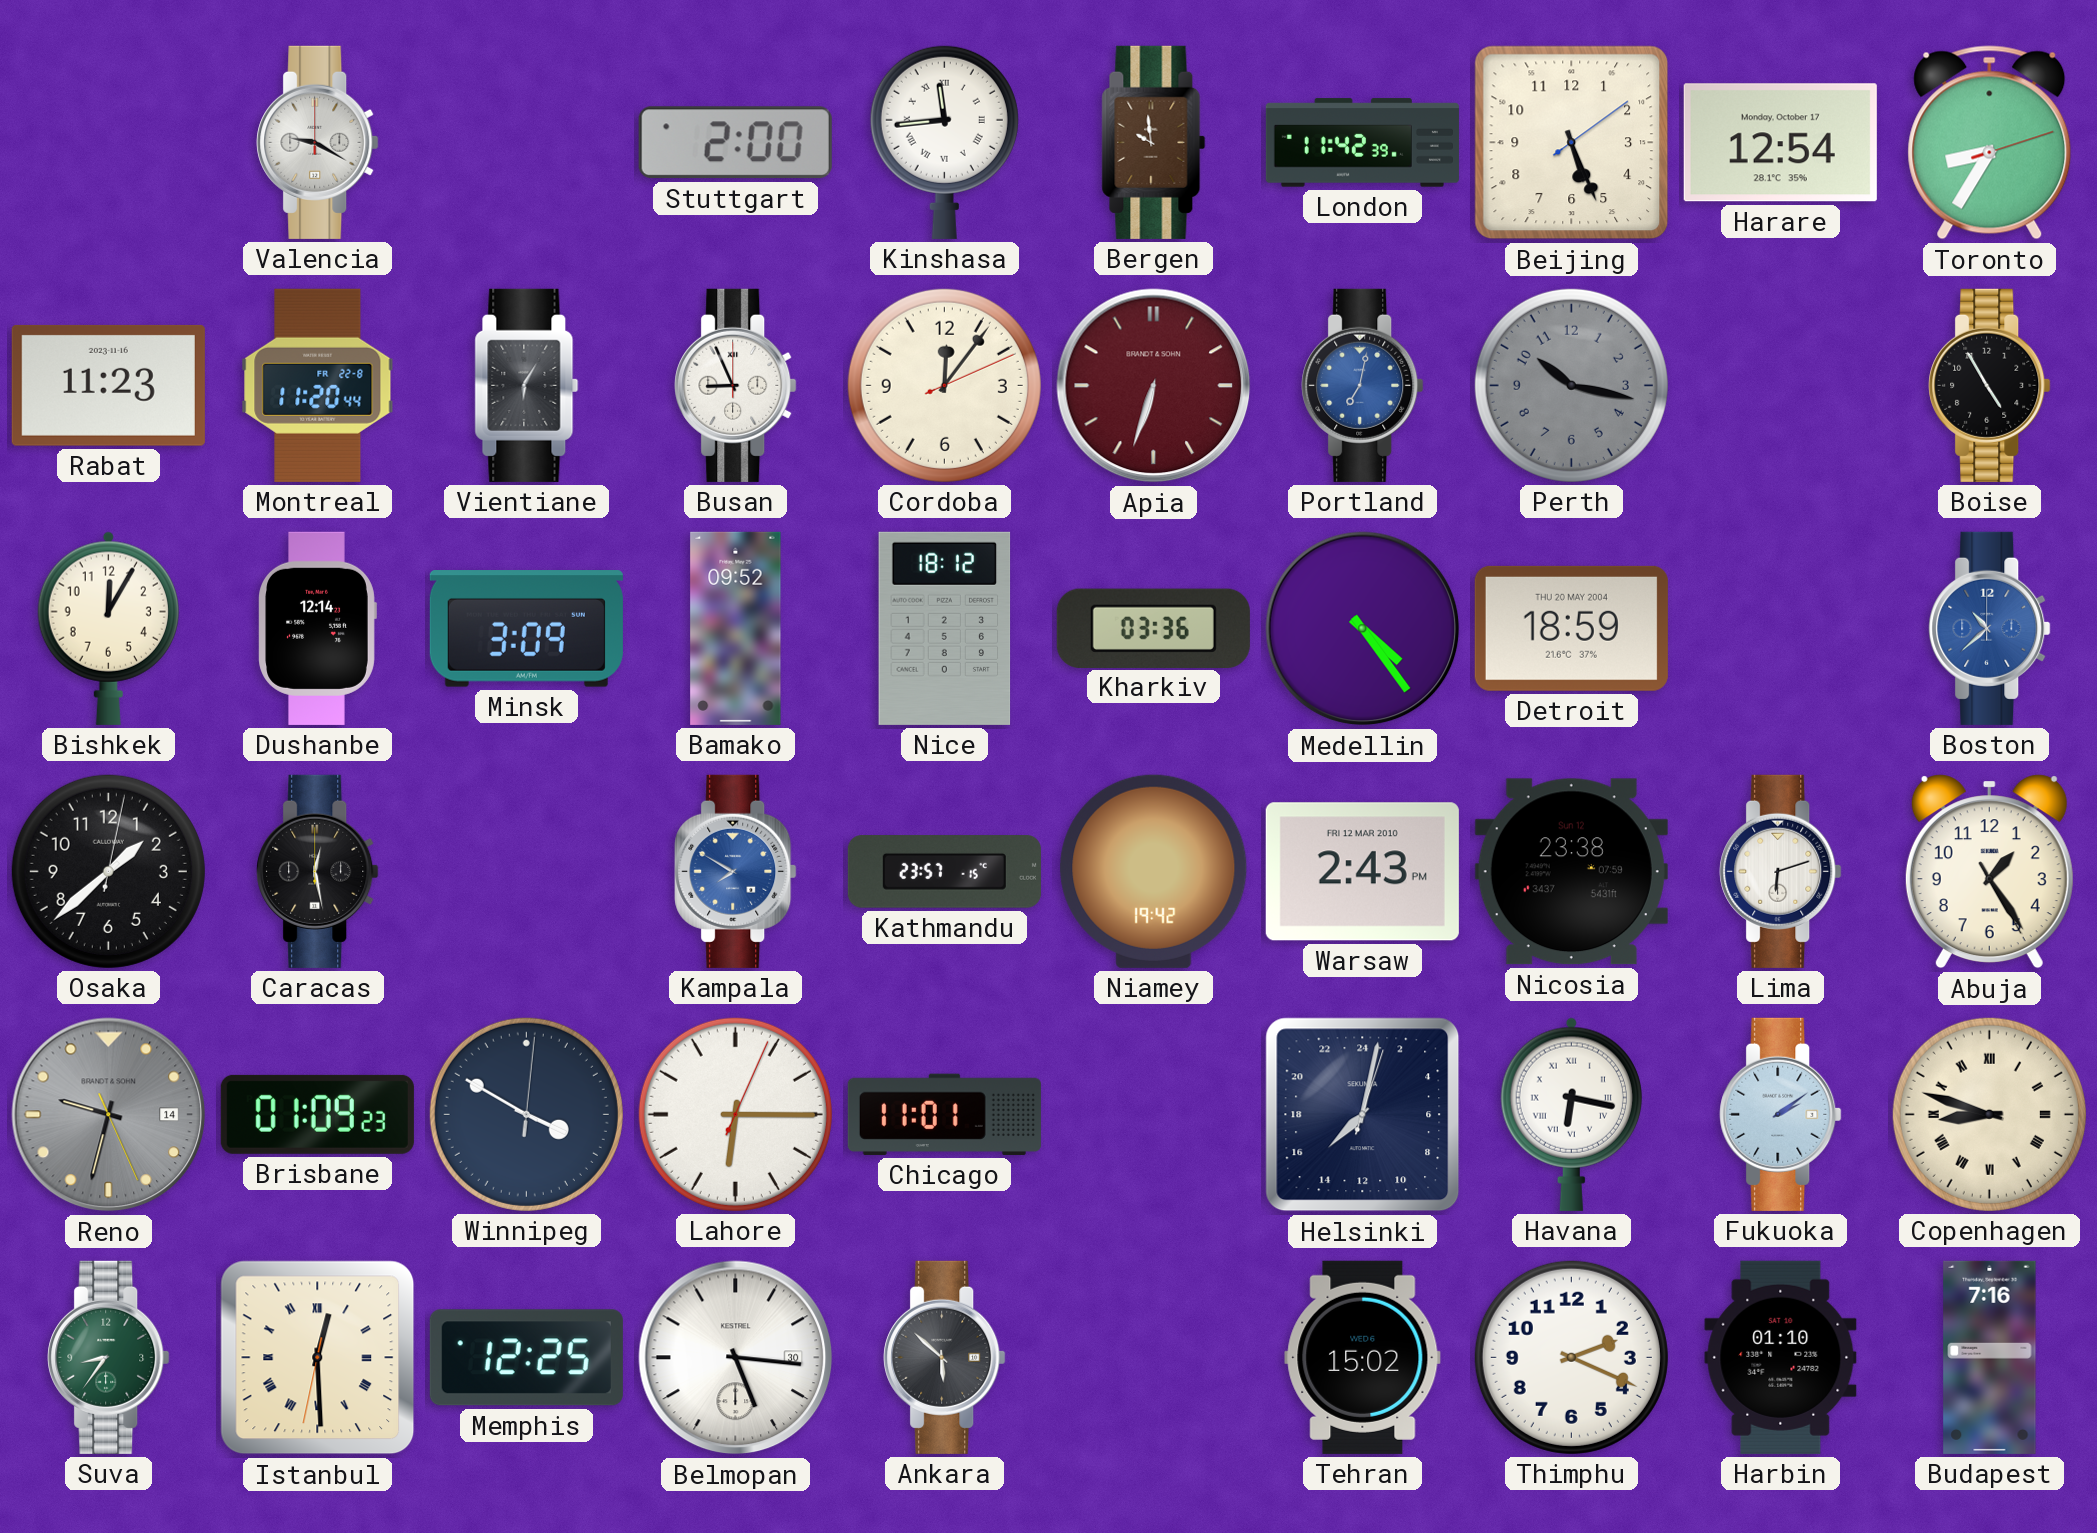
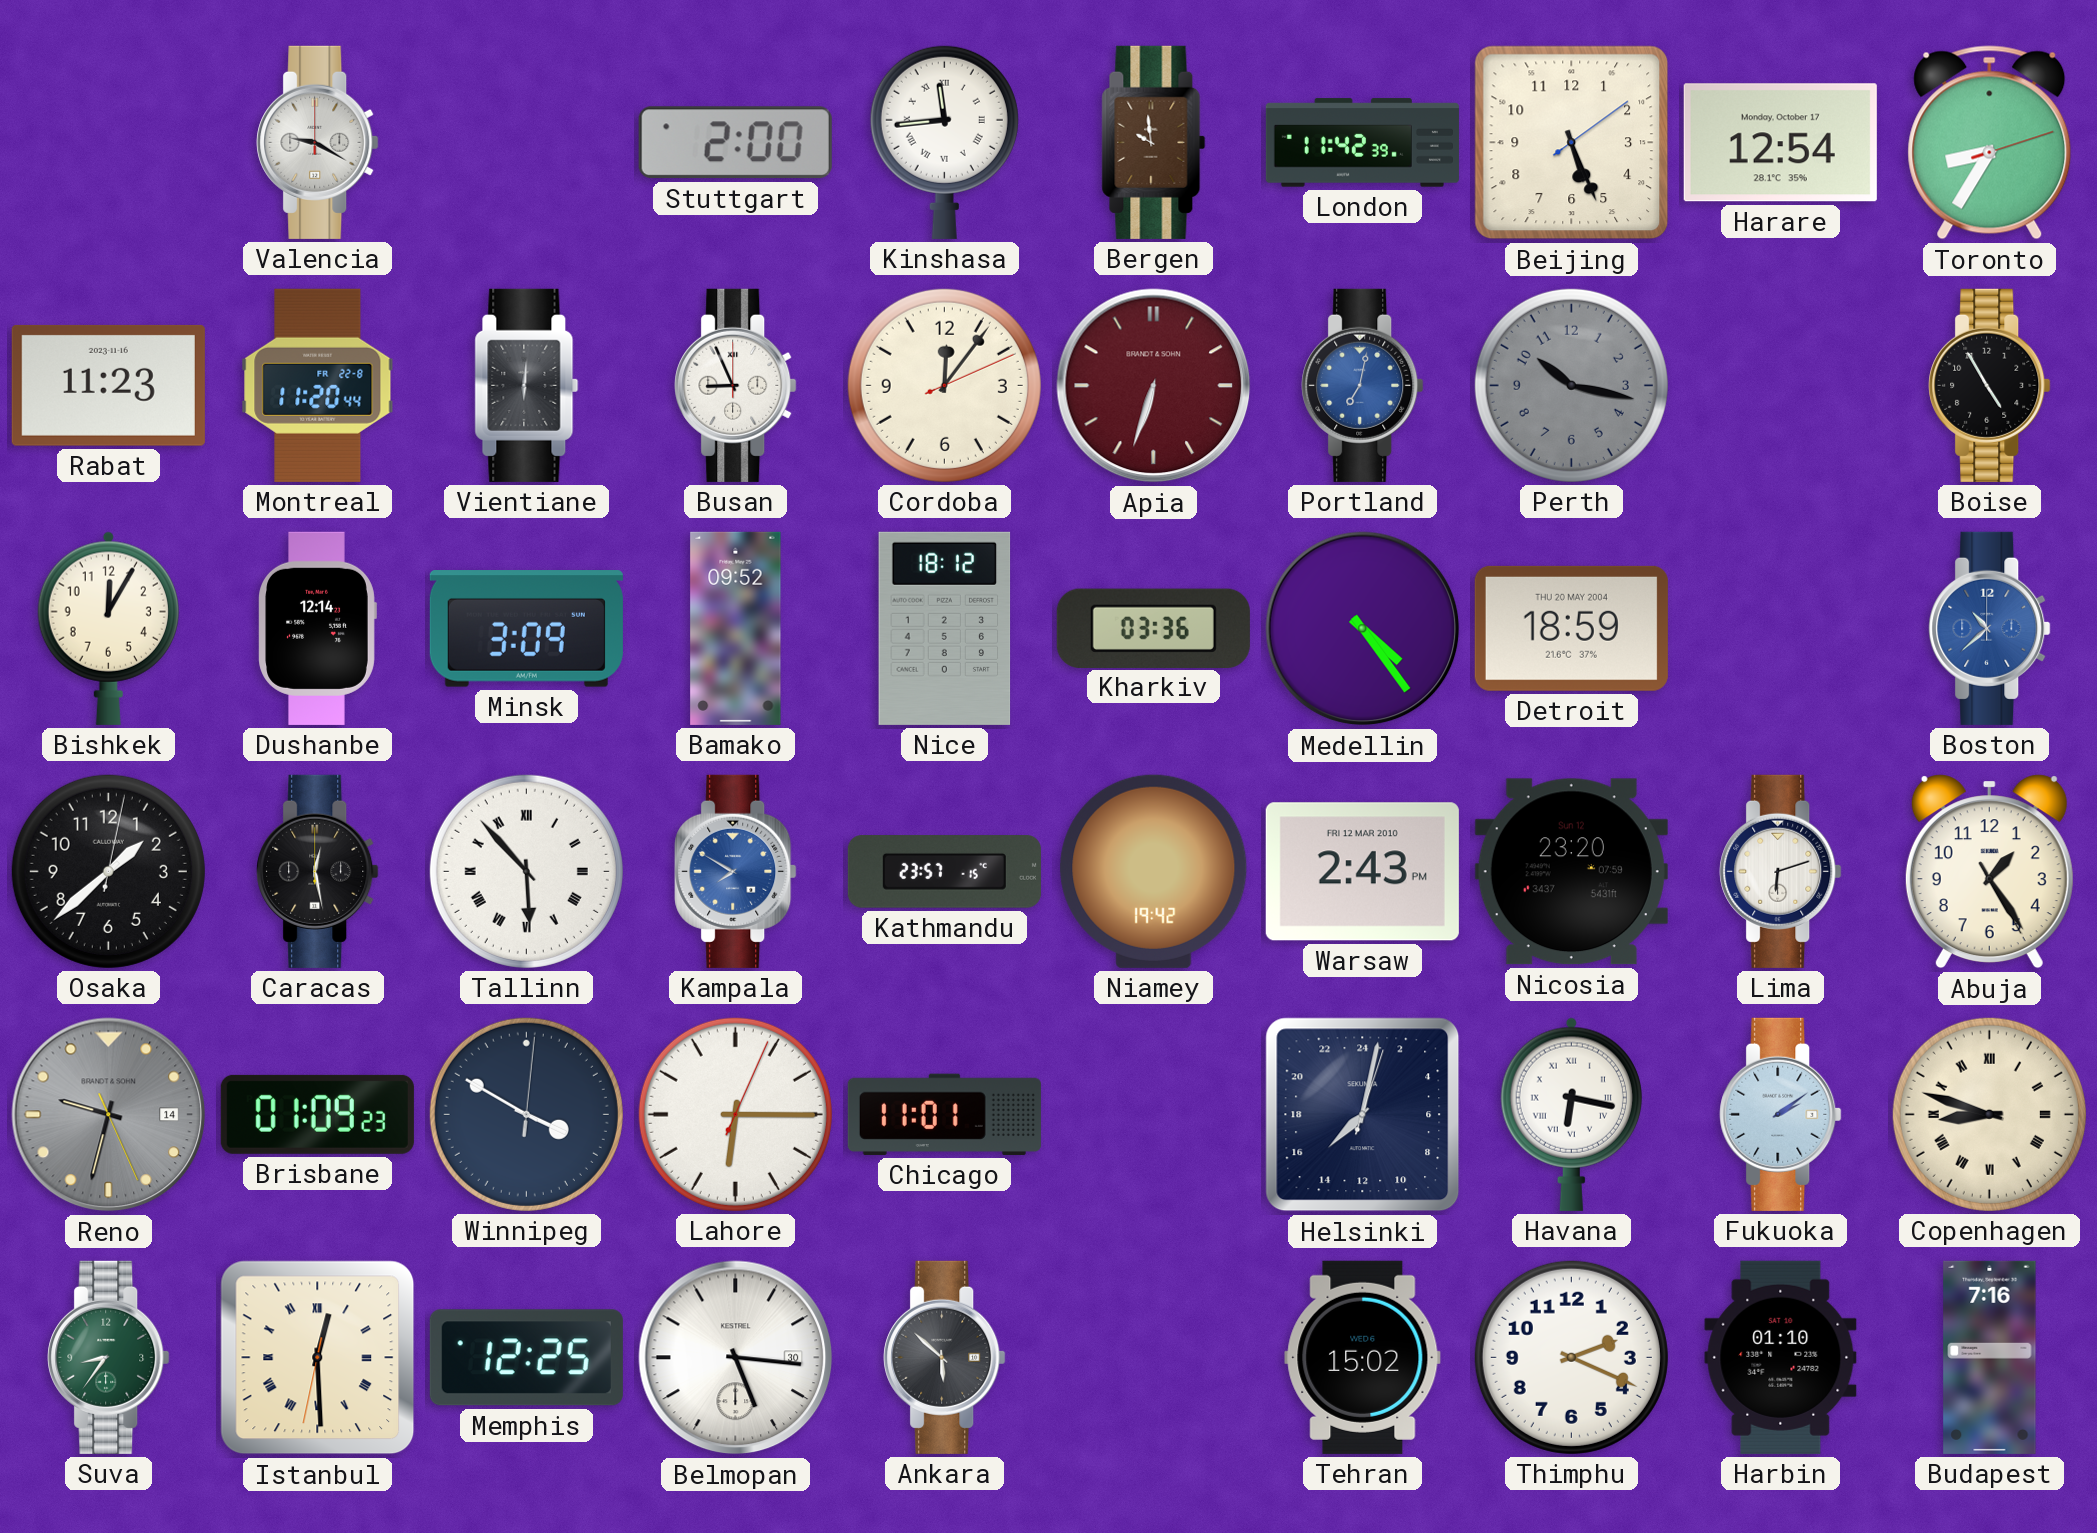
Vientiane: 6:05 -> 6:01 (527, 385)
Tallinn: none -> 5:53 (526, 871)
Nicosia: 23:38 -> 23:20 (1571, 872)
